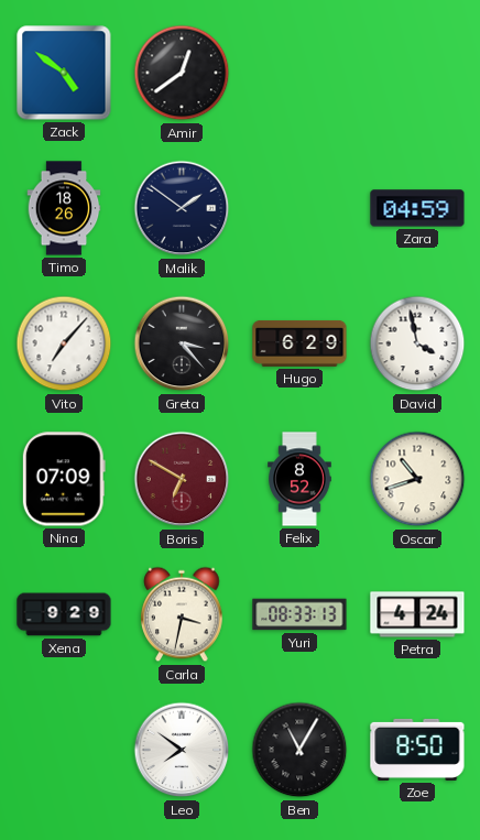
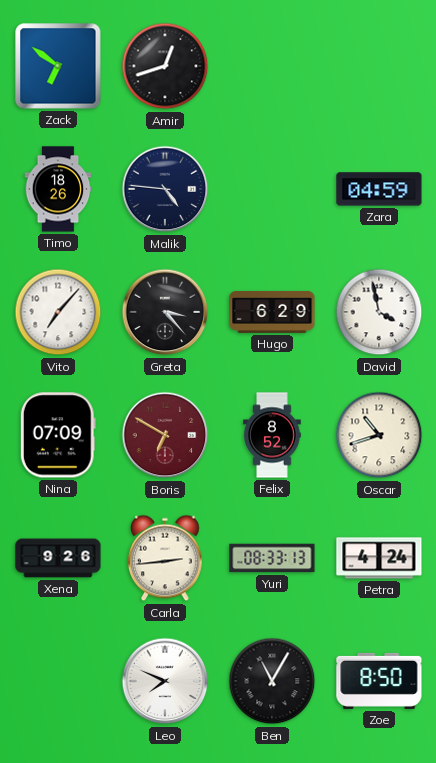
Zack: 4:51 -> 6:51 (58, 66)
Amir: 12:39 -> 12:42 (165, 66)
Malik: 1:51 -> 4:46 (165, 189)
Xena: 9:29 -> 9:26 (58, 558)
Carla: 3:32 -> 2:44 (165, 558)
Leo: 7:51 -> 7:49 (165, 681)
